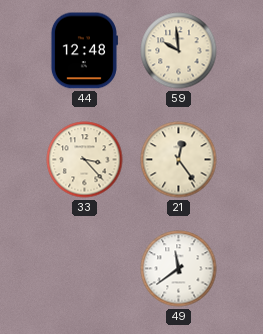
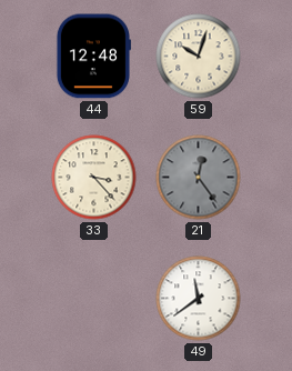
59: 9:59 -> 10:03 (199, 57)
21 dial: cream -> grey (199, 178)
